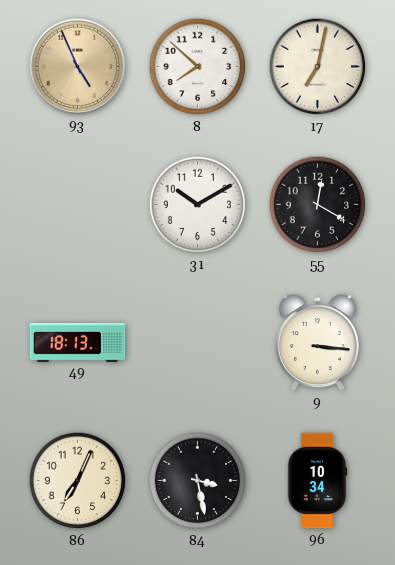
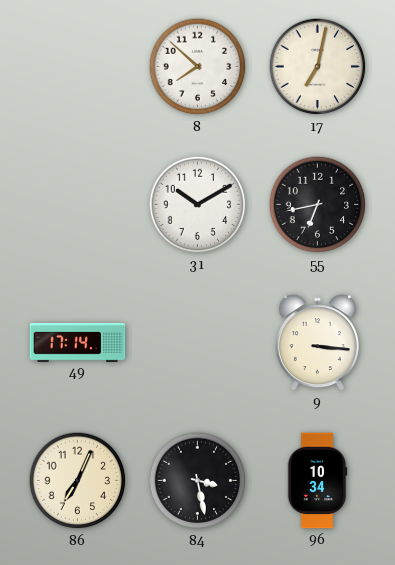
93: 4:56 -> none (78, 67)
55: 12:20 -> 6:43 (318, 205)
49: 18:13 -> 17:14 (78, 342)
